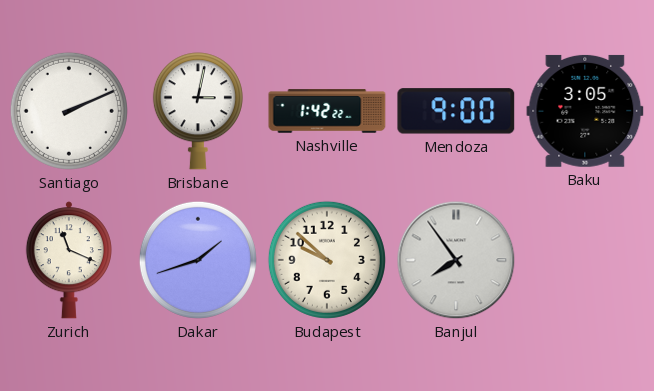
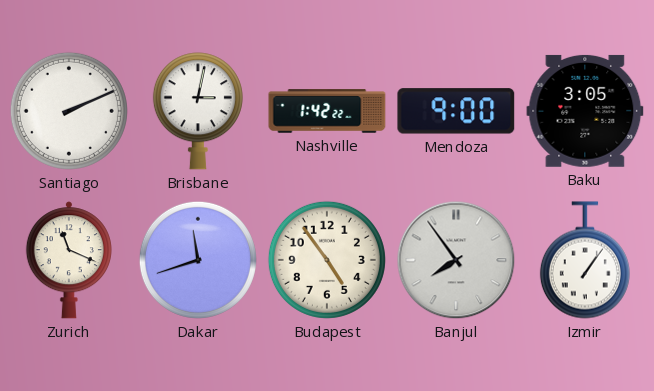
Dakar: 1:42 -> 11:42 (198, 260)
Budapest: 9:52 -> 4:54 (327, 260)
Izmir: none -> 1:06 (585, 260)
